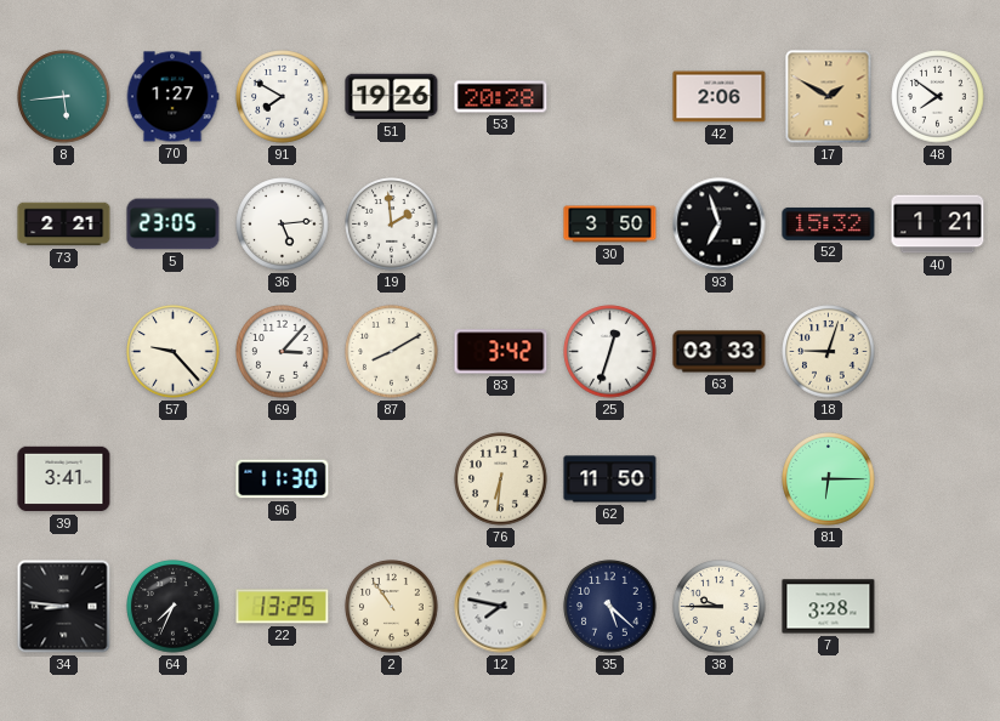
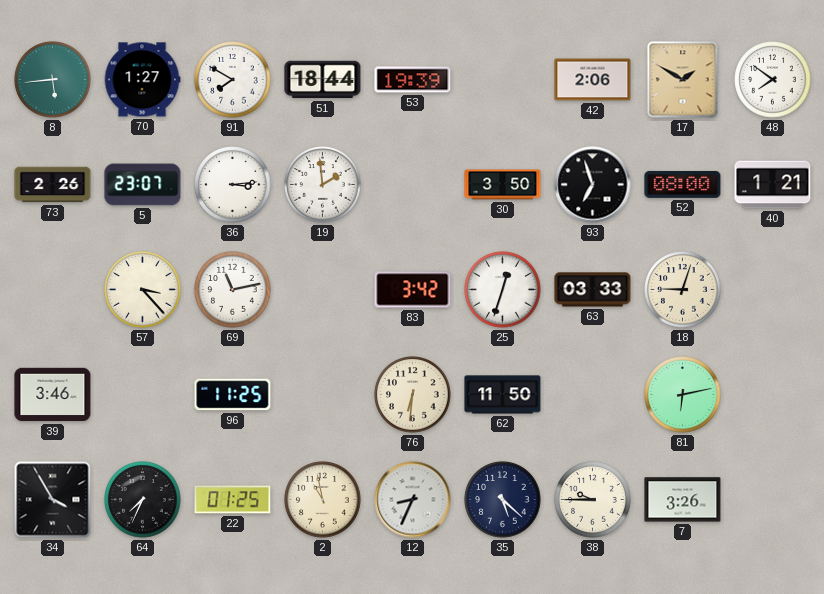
51: 19:26 -> 18:44 (323, 80)
53: 20:28 -> 19:39 (413, 80)
73: 2:21 -> 2:26 (53, 185)
5: 23:05 -> 23:07 (143, 185)
36: 5:14 -> 3:14 (233, 185)
52: 15:32 -> 08:00 (683, 184)
57: 9:23 -> 3:23 (143, 290)
69: 3:07 -> 11:13 (233, 290)
87: 8:10 -> none (392, 352)
39: 3:41 -> 3:46 (53, 395)
96: 11:30 -> 11:25 (233, 395)
81: 6:15 -> 6:13 (683, 395)
34: 8:46 -> 3:55 (53, 500)
22: 13:25 -> 01:25 (233, 500)
2: 10:54 -> 10:58 (323, 500)
12: 7:47 -> 8:34 (413, 500)
7: 3:28 -> 3:26 (683, 500)
